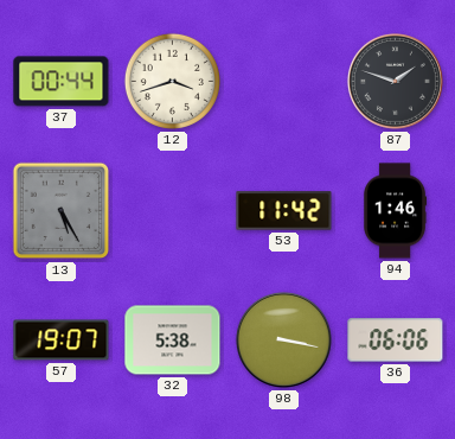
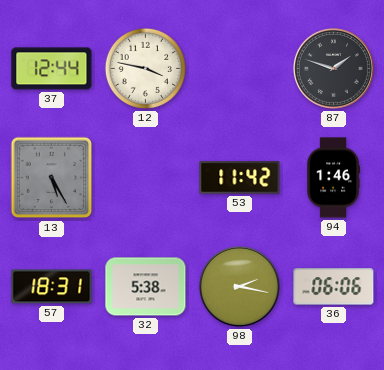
37: 00:44 -> 12:44 (52, 69)
12: 3:42 -> 3:47 (145, 68)
57: 19:07 -> 18:31 (52, 287)
98: 3:17 -> 2:17 (239, 286)
